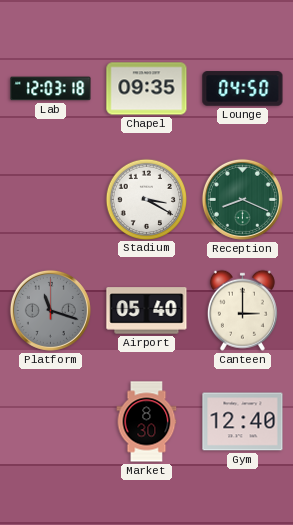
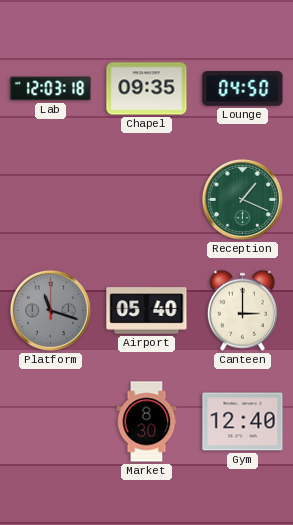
Stadium: 3:20 -> none (146, 199)
Reception: 8:19 -> 1:19 (242, 199)
